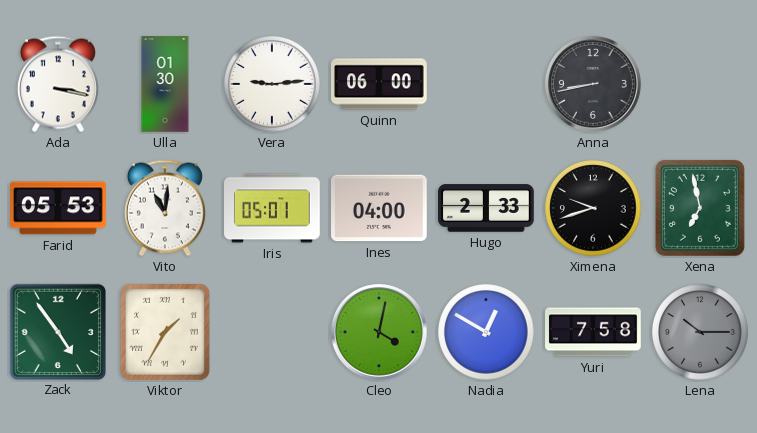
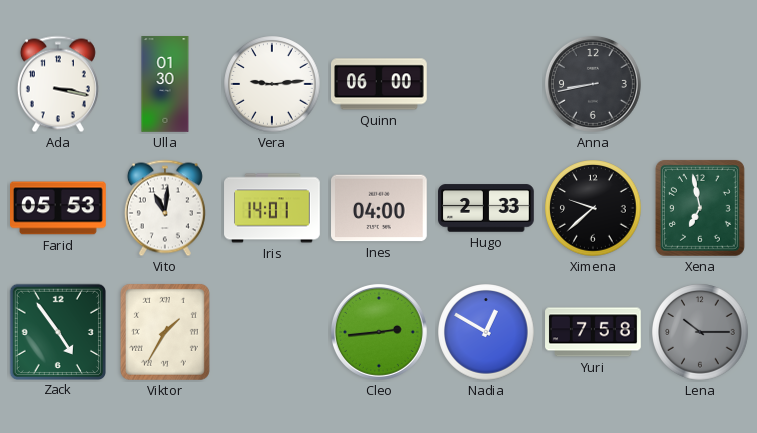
Iris: 05:01 -> 14:01 (272, 208)
Ximena: 9:42 -> 9:38 (593, 208)
Cleo: 4:02 -> 2:44 (379, 332)
